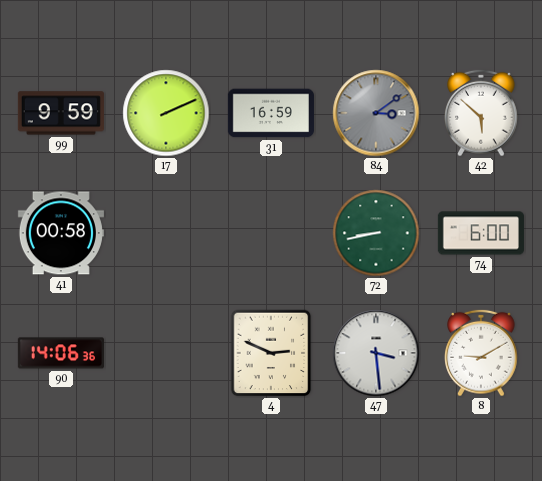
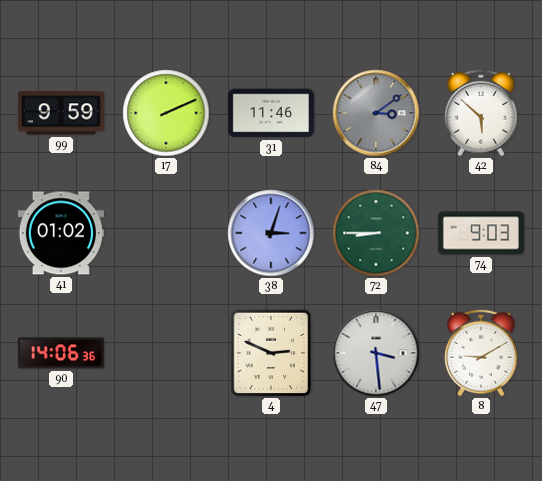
31: 16:59 -> 11:46 (271, 113)
41: 00:58 -> 01:02 (61, 233)
38: none -> 3:03 (271, 233)
72: 8:43 -> 8:45 (376, 233)
74: 6:00 -> 9:03 (481, 233)
